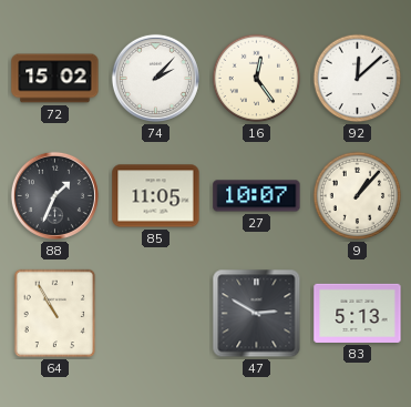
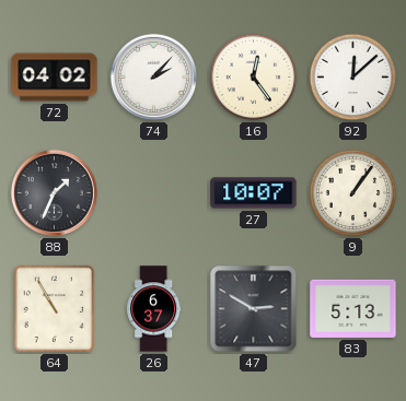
72: 15:02 -> 04:02 (55, 78)
85: 11:05 -> none (156, 196)
9: 1:07 -> 1:06 (353, 193)
26: none -> 6:37 (154, 309)
